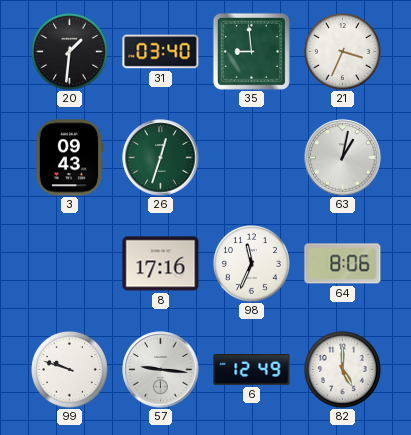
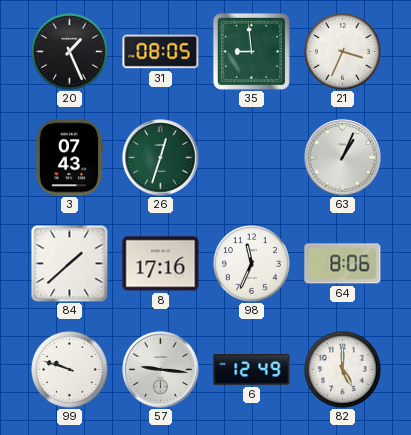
20: 1:31 -> 1:26 (70, 52)
31: 03:40 -> 08:05 (161, 52)
3: 09:43 -> 07:43 (69, 158)
63: 1:02 -> 1:04 (343, 158)
84: none -> 1:38 (69, 263)
